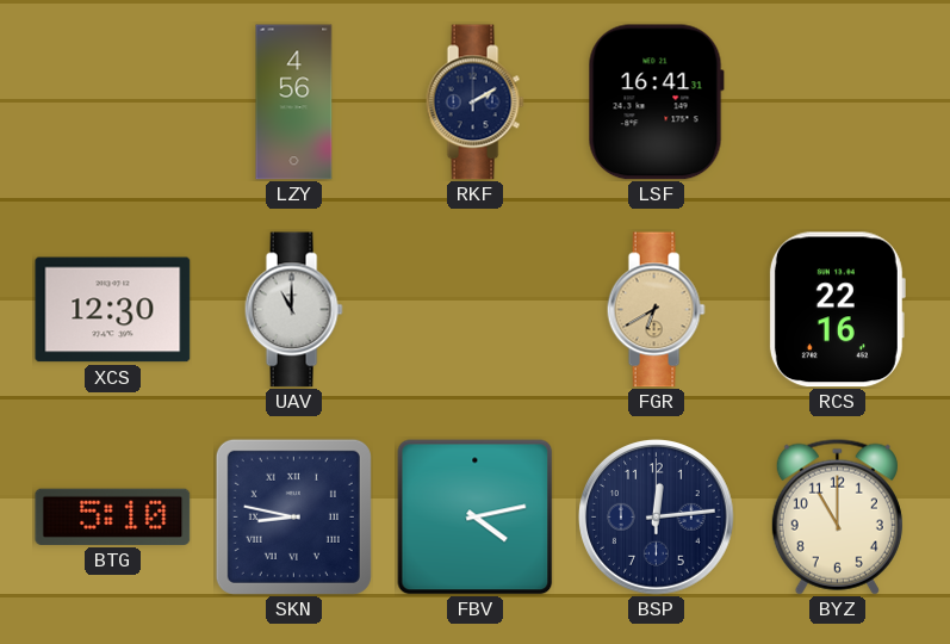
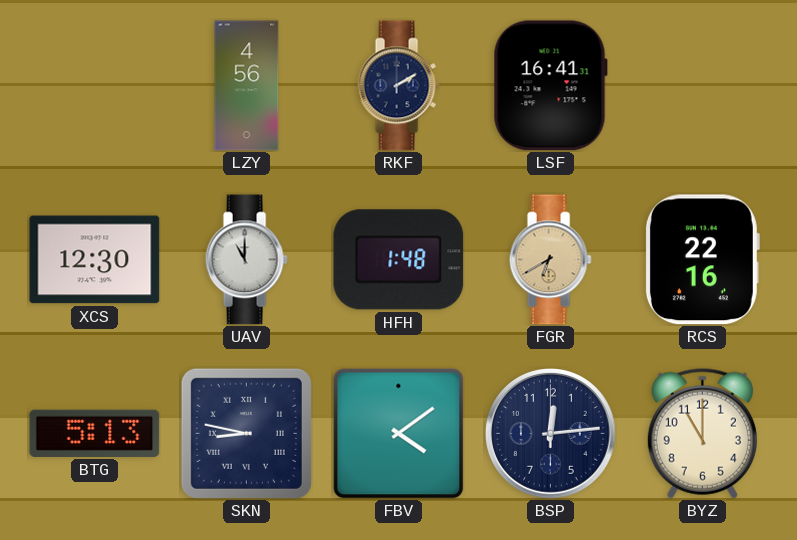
HFH: none -> 1:48 (399, 260)
BTG: 5:10 -> 5:13 (95, 433)
FBV: 4:13 -> 4:09 (398, 433)
